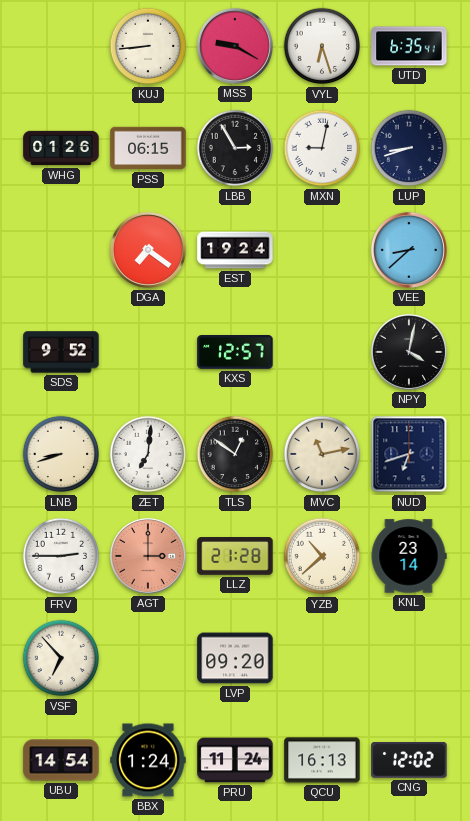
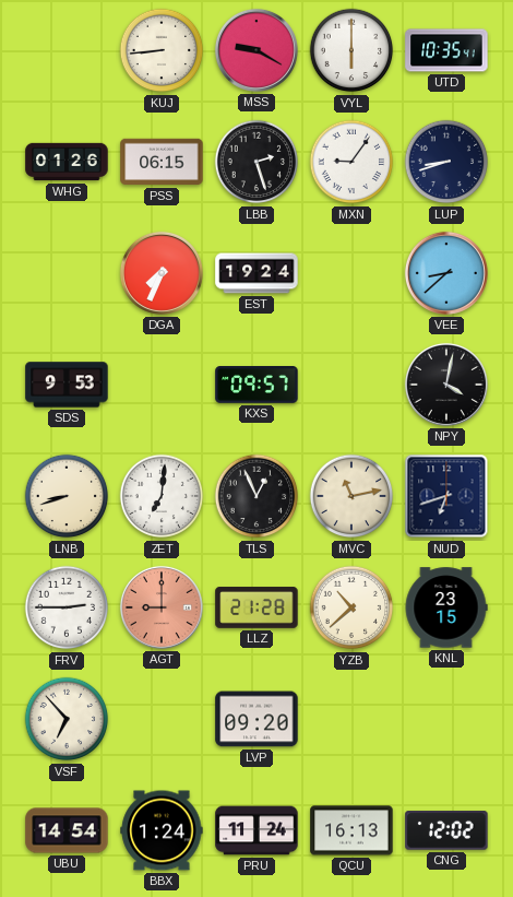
VYL: 6:27 -> 6:00 (351, 50)
UTD: 6:35 -> 10:35 (446, 50)
LBB: 2:55 -> 2:27 (256, 162)
MXN: 9:02 -> 9:06 (351, 162)
DGA: 7:21 -> 7:34 (162, 273)
SDS: 9:52 -> 9:53 (67, 385)
KXS: 12:57 -> 09:57 (256, 386)
TLS: 12:51 -> 12:56 (256, 496)
AGT: 3:00 -> 9:00 (162, 607)
KNL: 23:14 -> 23:15 (446, 607)
